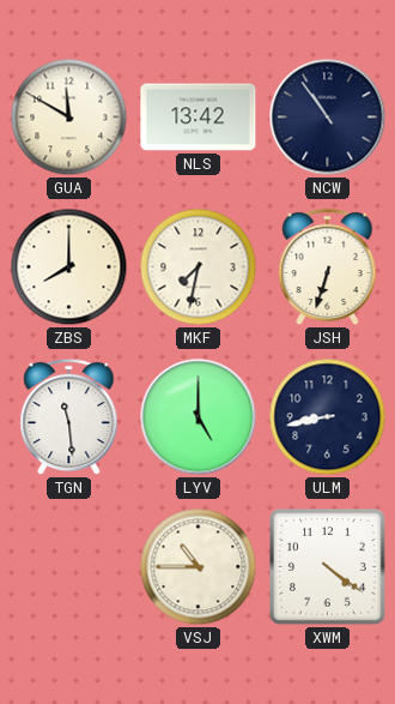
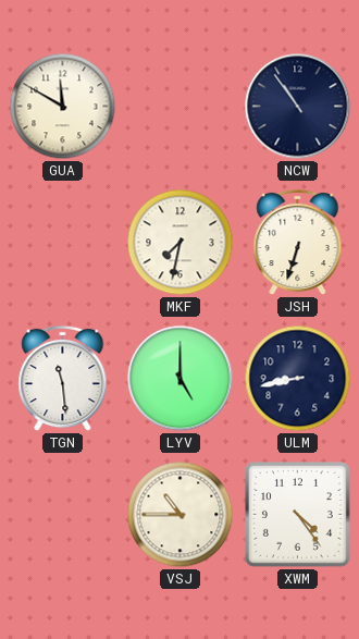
NLS: 13:42 -> none (199, 118)
ZBS: 8:00 -> none (69, 267)
XWM: 4:21 -> 4:24 (298, 515)
